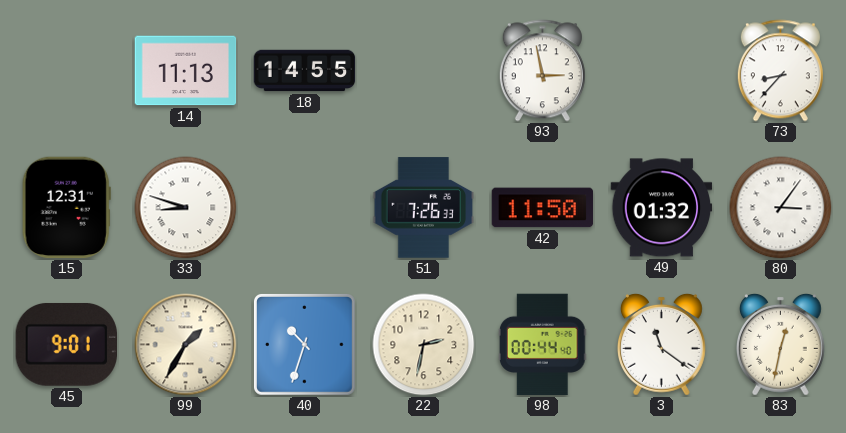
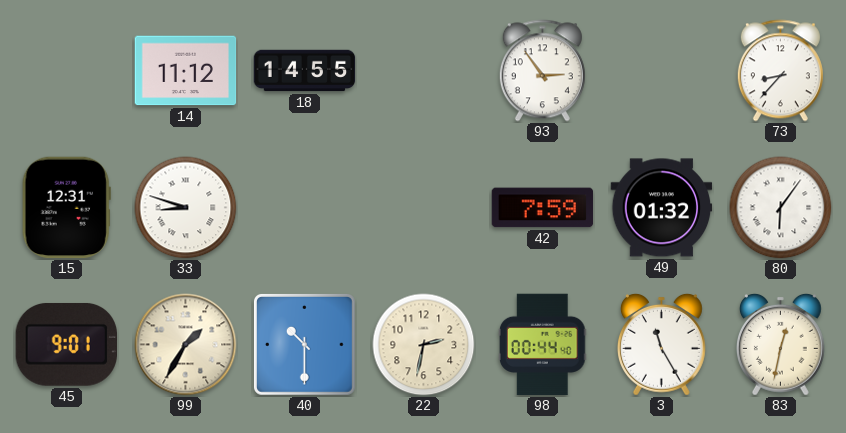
14: 11:13 -> 11:12 (186, 71)
93: 2:58 -> 2:54 (542, 71)
51: 7:26 -> none (424, 208)
42: 11:50 -> 7:59 (543, 208)
80: 3:06 -> 6:06 (781, 208)
40: 10:33 -> 10:30 (304, 344)
3: 11:21 -> 11:25 (661, 344)
